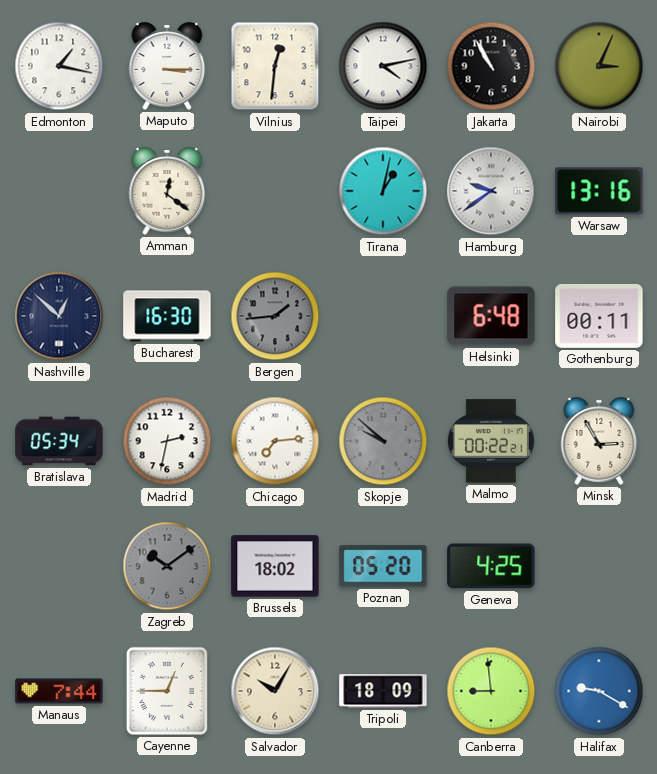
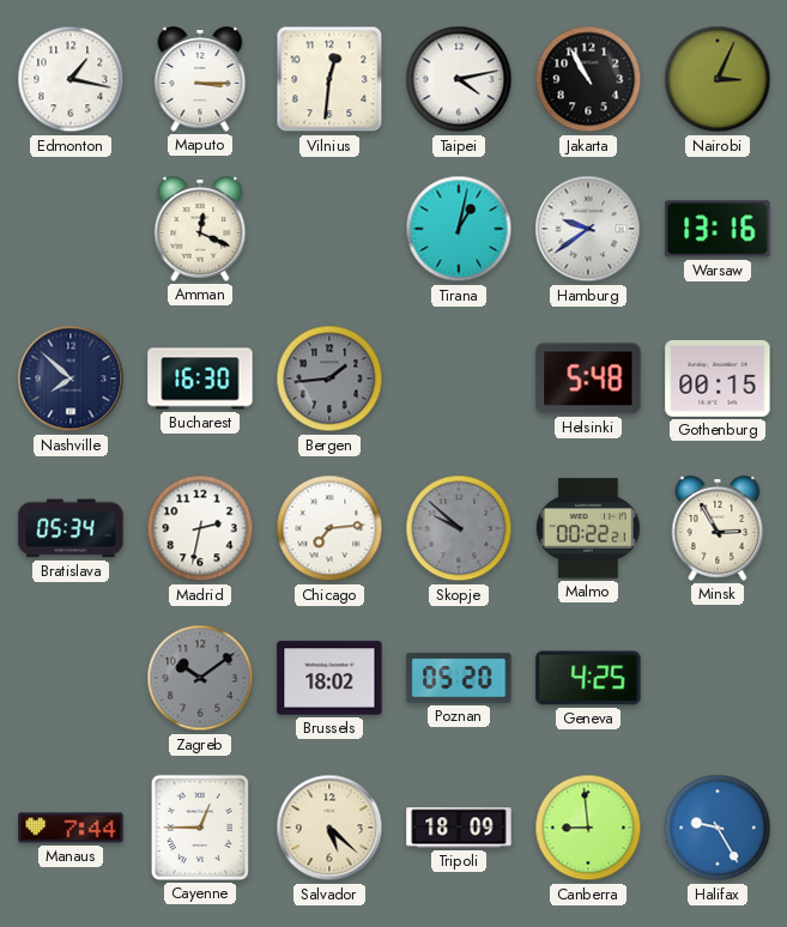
Amman: 12:21 -> 12:19 (200, 229)
Nashville: 12:52 -> 7:52 (71, 378)
Helsinki: 6:48 -> 5:48 (588, 378)
Gothenburg: 00:11 -> 00:15 (718, 378)
Salvador: 10:05 -> 5:22 (329, 828)
Halifax: 9:20 -> 9:25 (718, 828)
